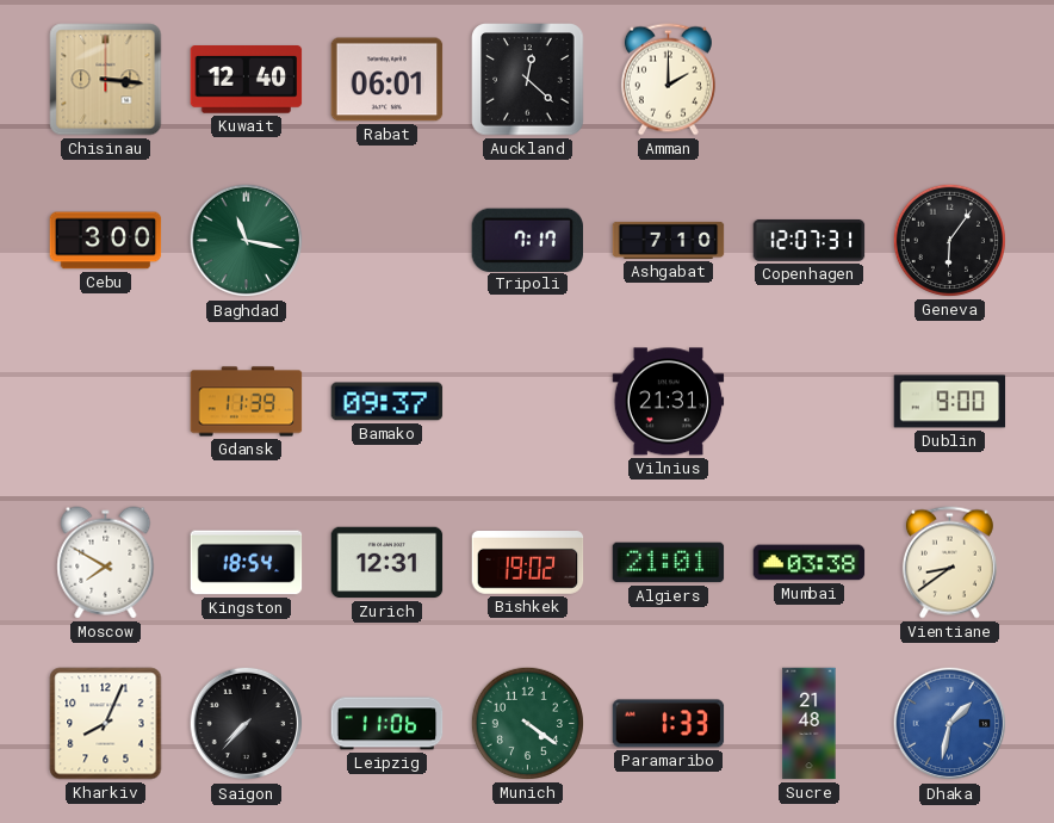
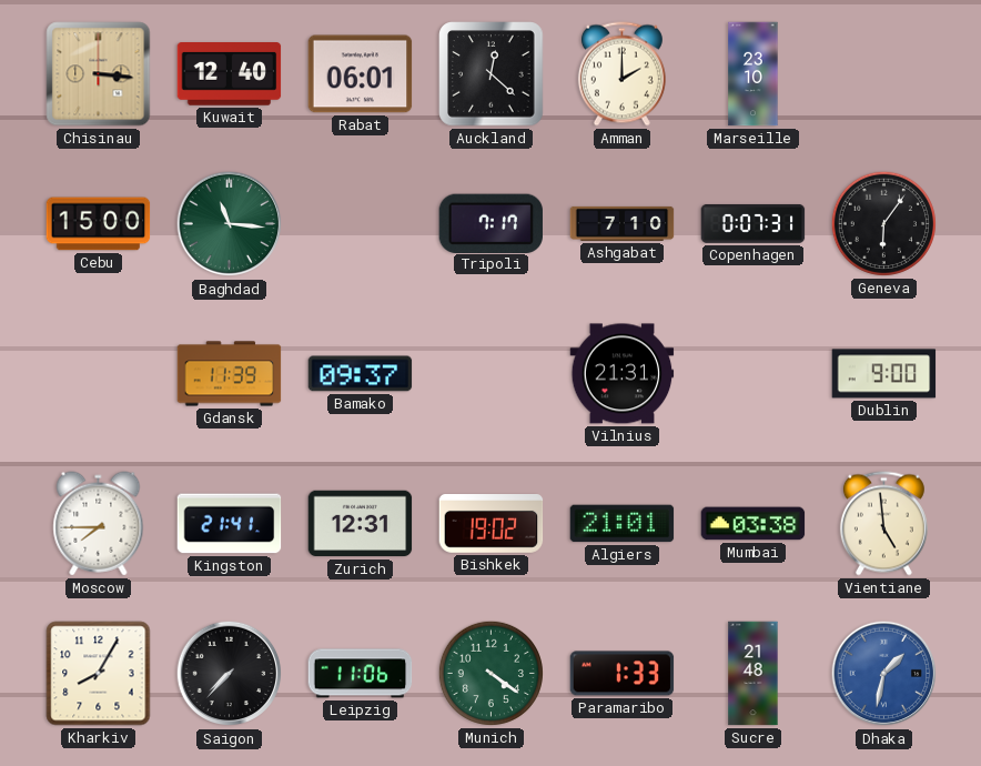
Marseille: none -> 23:10 (754, 74)
Cebu: 3:00 -> 15:00 (99, 224)
Baghdad: 11:17 -> 11:16 (230, 224)
Copenhagen: 12:07 -> 0:07 (754, 223)
Moscow: 7:50 -> 7:45 (99, 524)
Kingston: 18:54 -> 21:41 (230, 524)
Vientiane: 8:39 -> 4:59 (883, 524)
Kharkiv: 8:04 -> 8:05 (99, 674)
